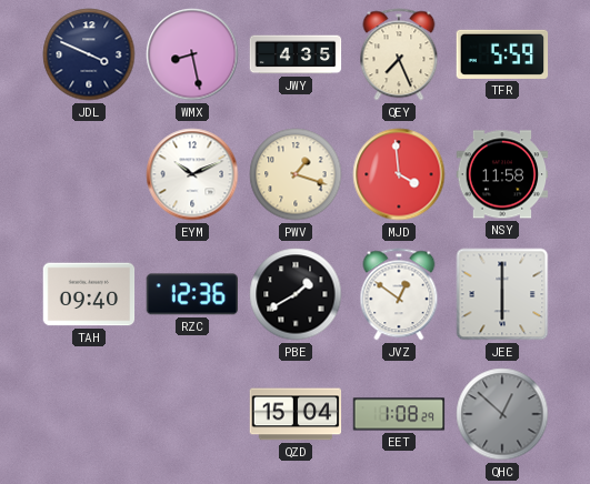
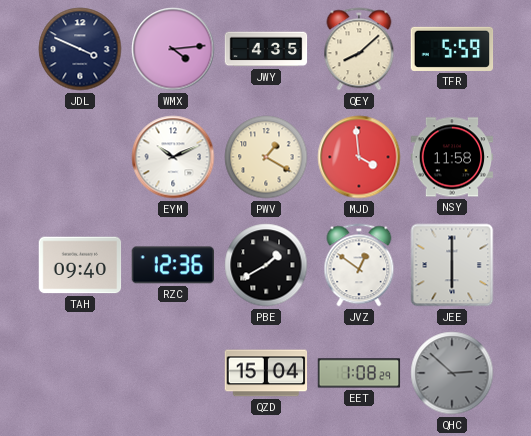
WMX: 8:28 -> 4:14 (173, 49)
QEY: 7:26 -> 8:08 (359, 49)
PWV: 1:18 -> 1:20 (266, 157)
QHC: 12:52 -> 2:52 (452, 373)
